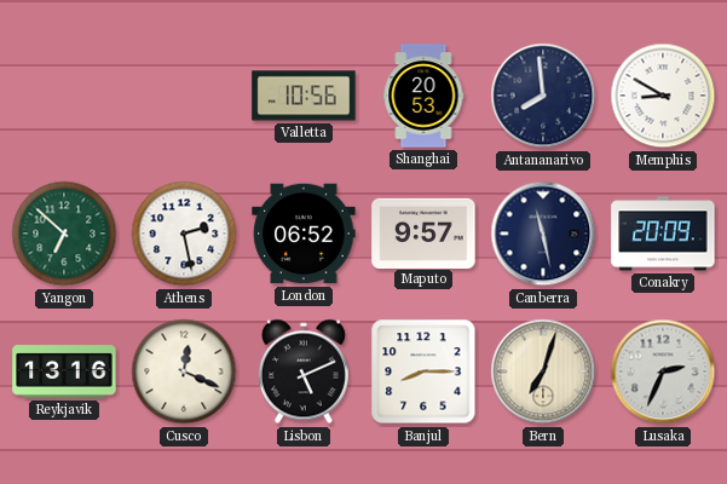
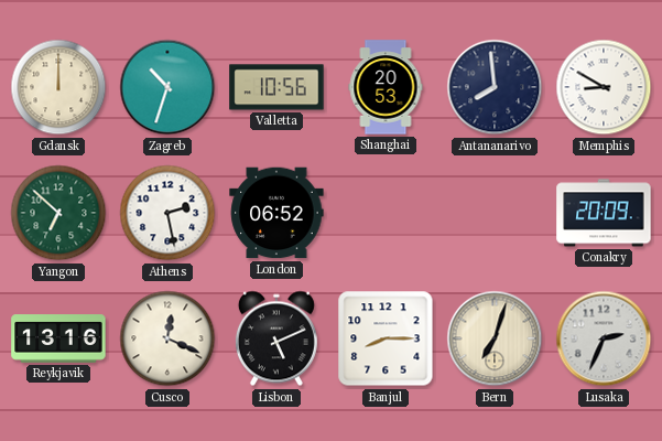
Gdansk: none -> 12:00 (58, 87)
Zagreb: none -> 10:33 (167, 87)
Maputo: 9:57 -> none (423, 232)
Canberra: 11:28 -> none (543, 234)
